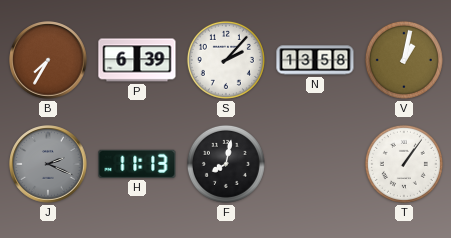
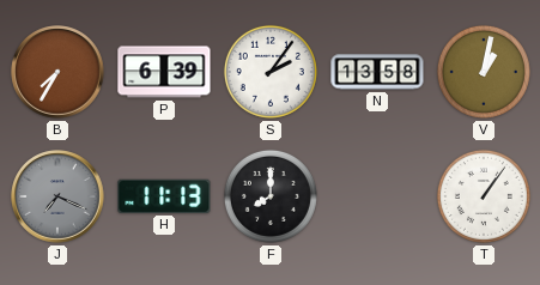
S: 2:07 -> 2:06 (271, 72)
J: 2:19 -> 7:19 (57, 196)
F: 8:02 -> 8:00 (271, 196)
